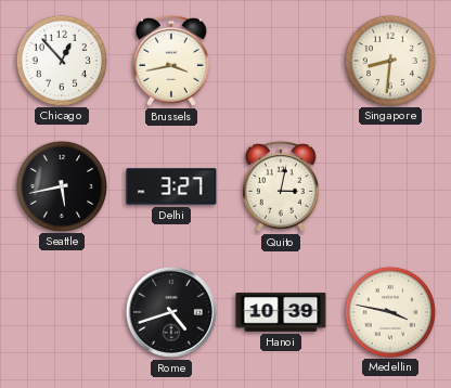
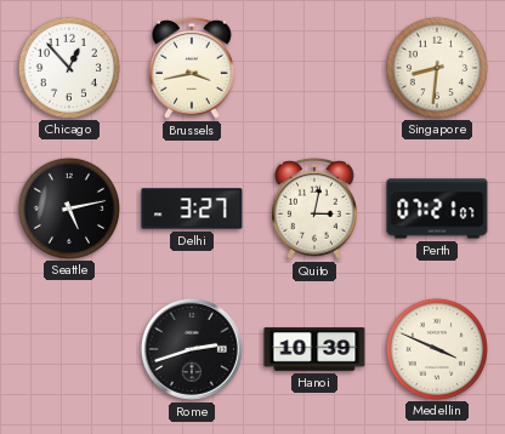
Seattle: 5:43 -> 5:13 (68, 207)
Perth: none -> 07:21 (437, 209)
Rome: 4:42 -> 2:42 (192, 349)
Medellin: 3:47 -> 3:49 (436, 348)
